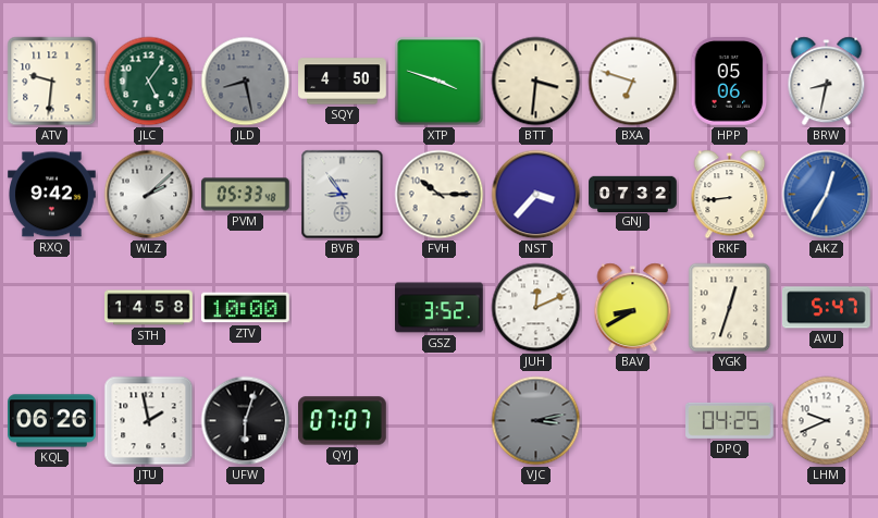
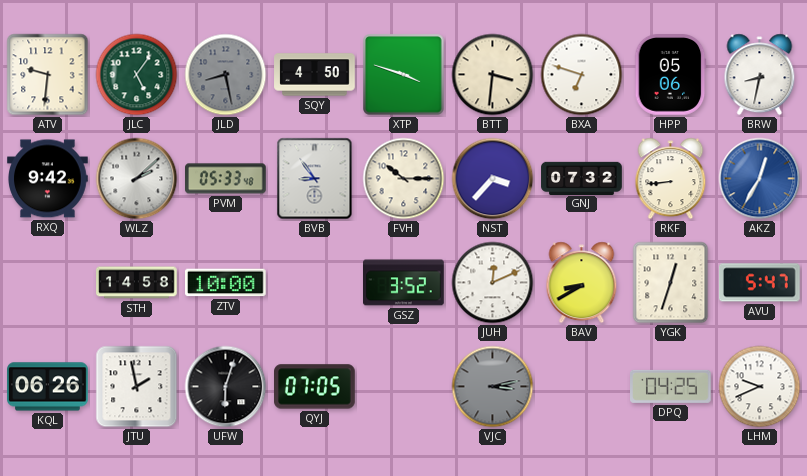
QYJ: 07:07 -> 07:05 (315, 387)
